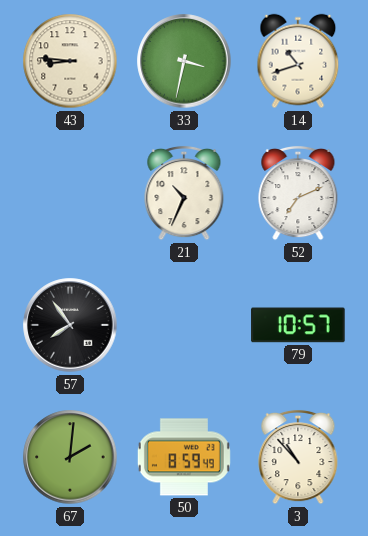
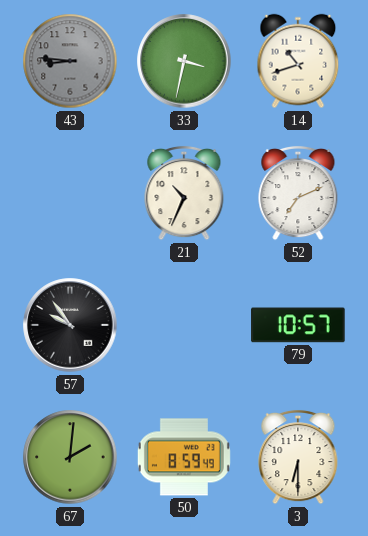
43 dial: cream -> grey (70, 61)
57: 7:54 -> 9:54 (70, 325)
3: 10:53 -> 6:30 (298, 457)
